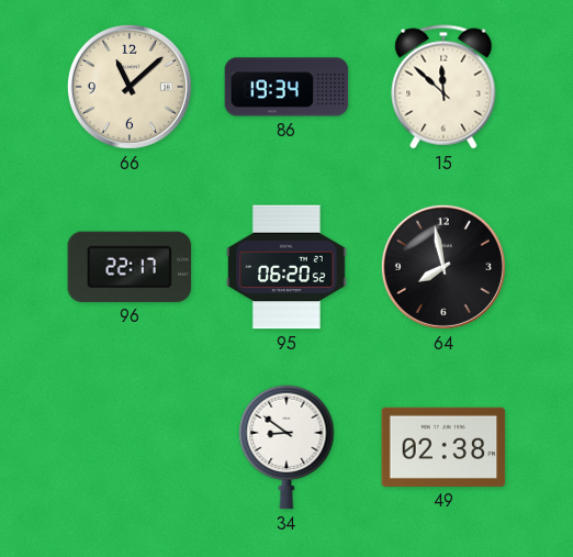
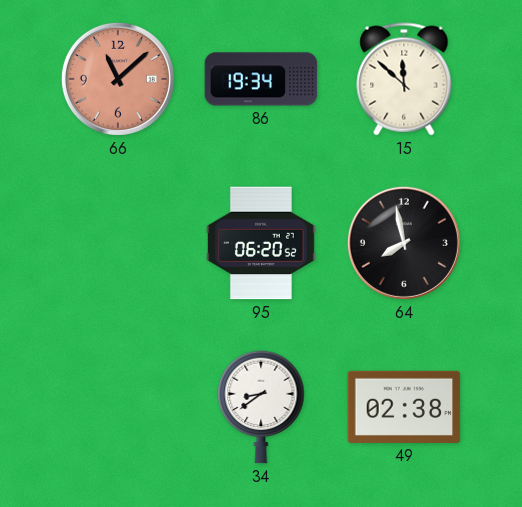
66 dial: cream -> salmon (118, 79)
96: 22:17 -> none (130, 267)
34: 8:51 -> 8:39 (261, 407)
